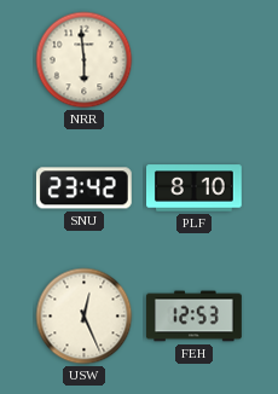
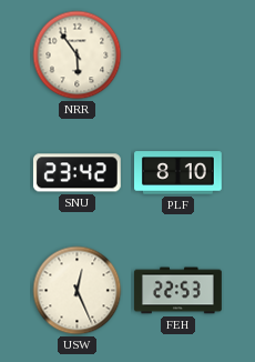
NRR: 5:59 -> 5:54 (78, 56)
FEH: 12:53 -> 22:53 (178, 291)
